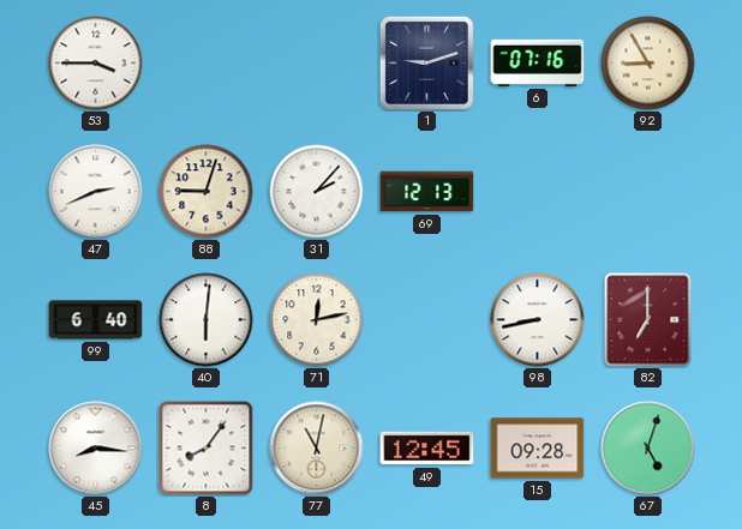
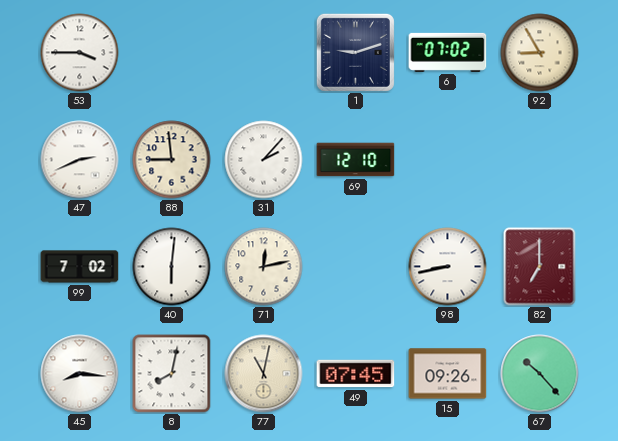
6: 07:16 -> 07:02 (448, 52)
88: 9:03 -> 8:59 (172, 160)
69: 12:13 -> 12:10 (356, 160)
99: 6:40 -> 7:02 (80, 267)
8: 8:06 -> 8:02 (172, 374)
49: 12:45 -> 07:45 (356, 374)
15: 09:28 -> 09:26 (448, 374)
67: 5:03 -> 10:23 (540, 374)
